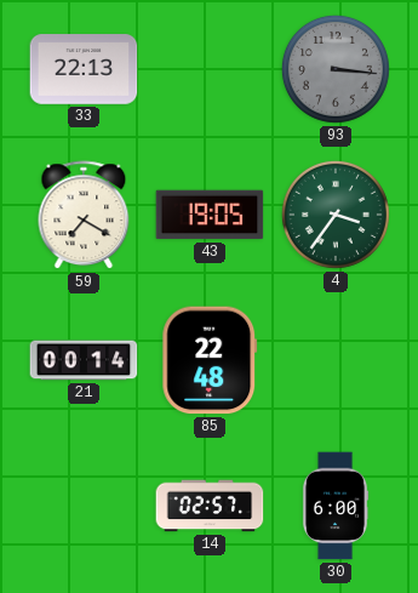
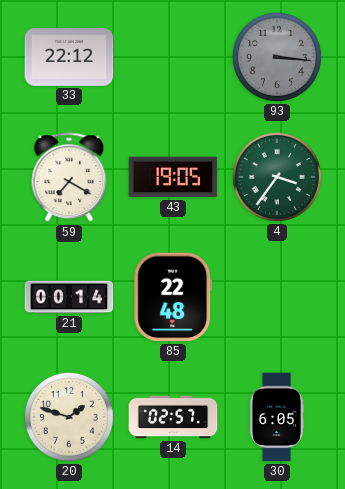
33: 22:13 -> 22:12 (69, 57)
20: none -> 1:48 (69, 417)
30: 6:00 -> 6:05 (277, 417)
